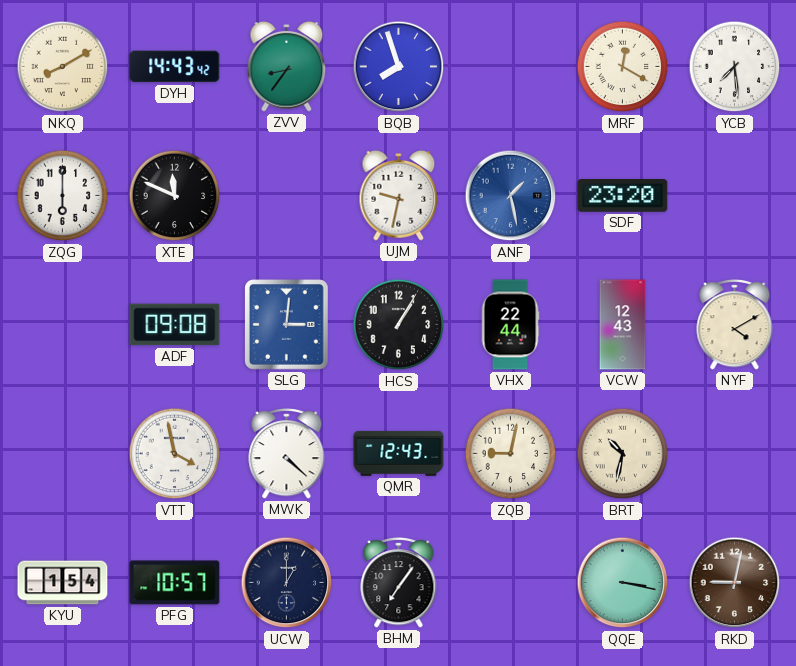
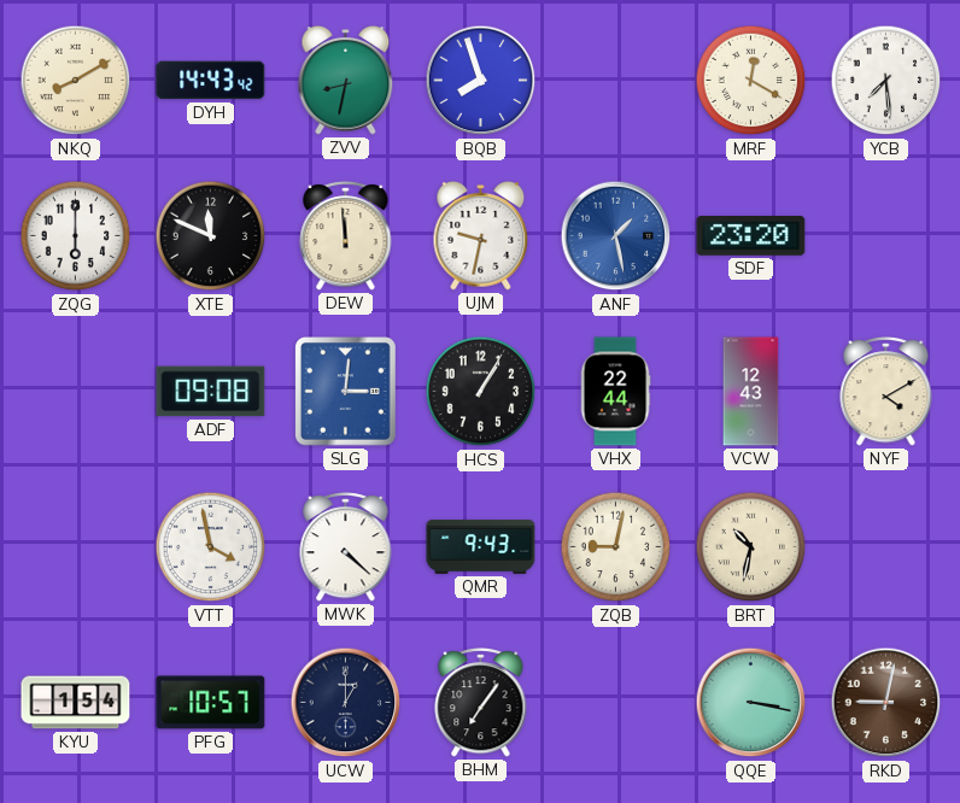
ZVV: 8:36 -> 8:32 (346, 80)
DEW: none -> 11:59 (346, 236)
QMR: 12:43 -> 9:43 (481, 546)
